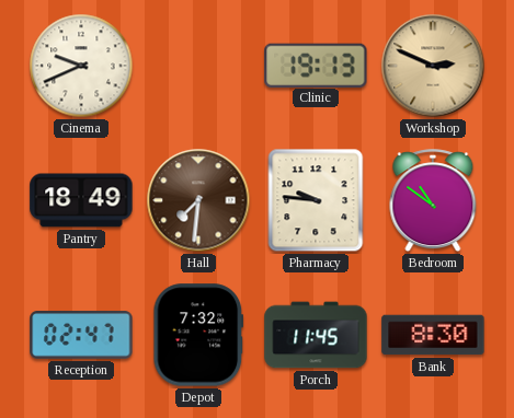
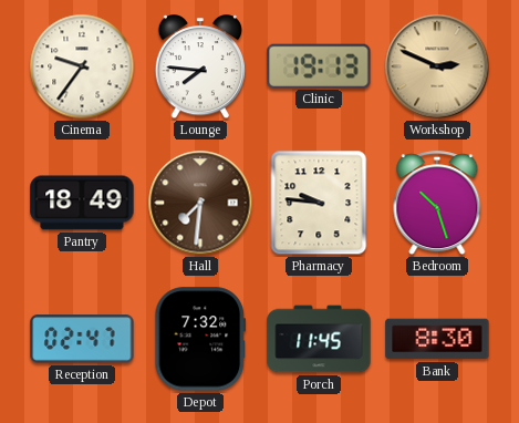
Cinema: 9:41 -> 9:36 (82, 66)
Lounge: none -> 7:46 (199, 68)
Bedroom: 10:51 -> 10:27 (437, 204)
